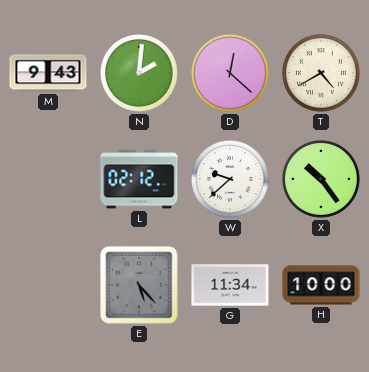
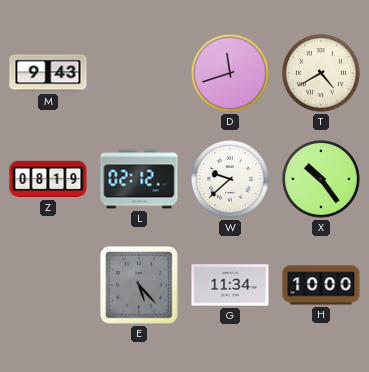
N: 2:01 -> none (139, 73)
D: 12:22 -> 11:42 (230, 73)
Z: none -> 08:19 (48, 179)
